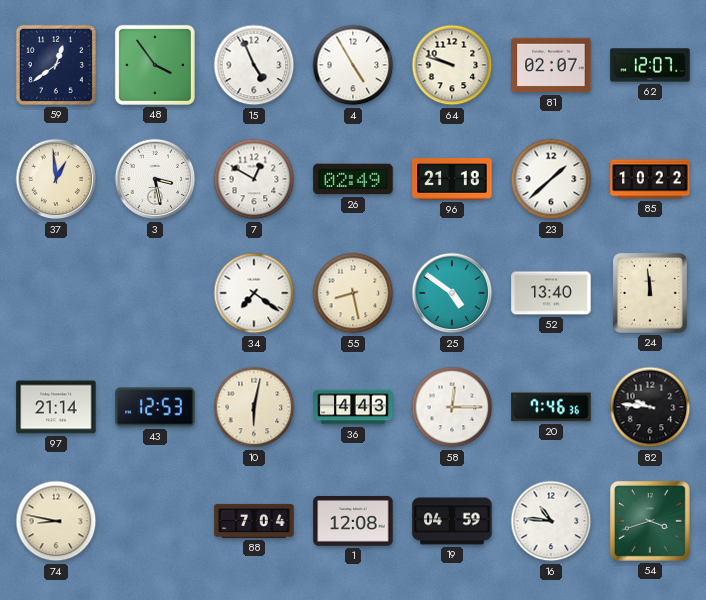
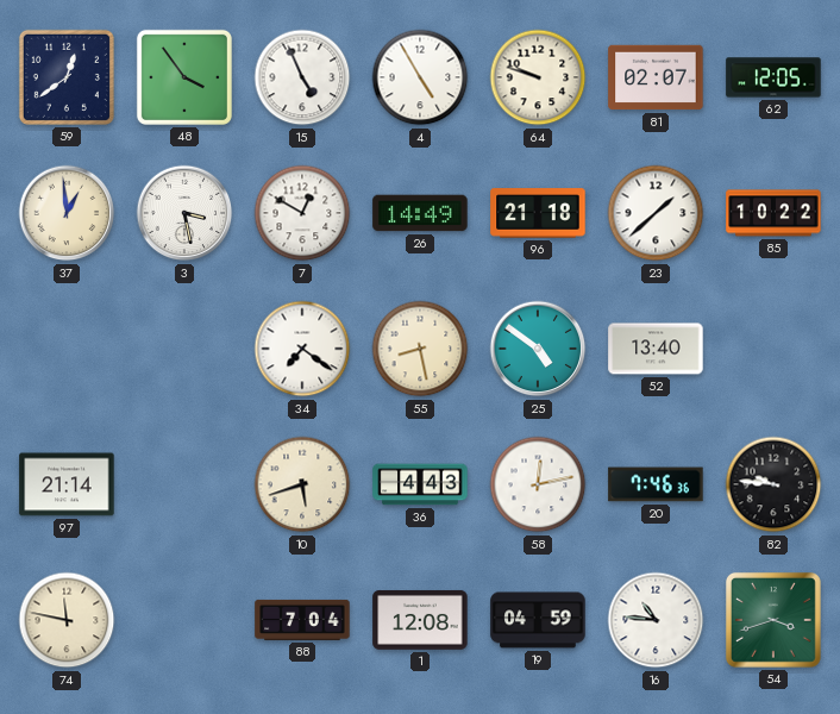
62: 12:07 -> 12:05 (773, 77)
26: 02:49 -> 14:49 (420, 213)
24: 11:59 -> none (650, 293)
43: 12:53 -> none (155, 407)
10: 6:02 -> 5:42 (302, 484)
58: 12:15 -> 12:13 (538, 484)
74: 8:47 -> 11:47 (67, 620)
